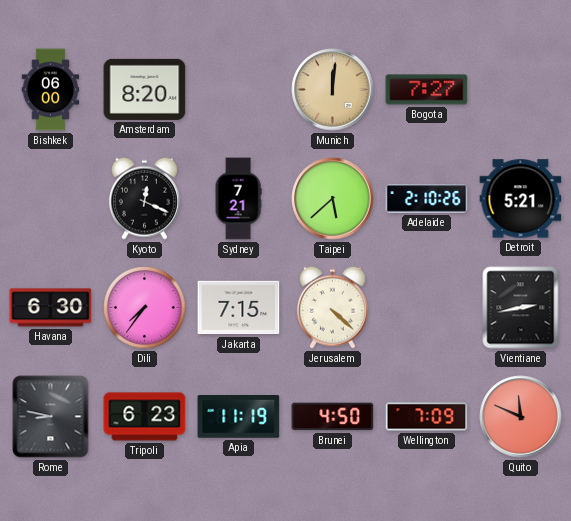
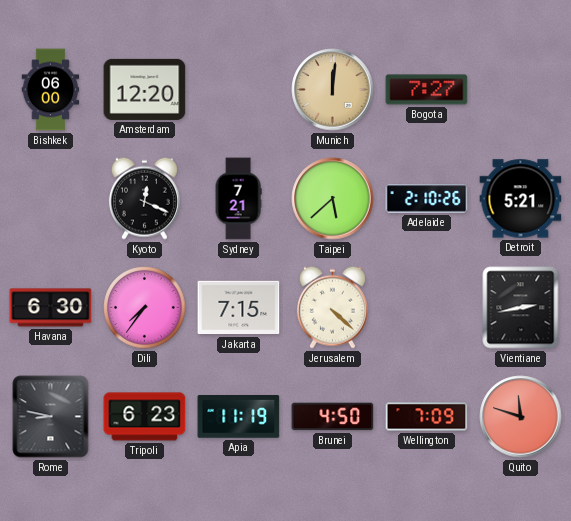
Amsterdam: 8:20 -> 12:20 (145, 89)
Quito: 11:49 -> 11:48 (521, 417)
